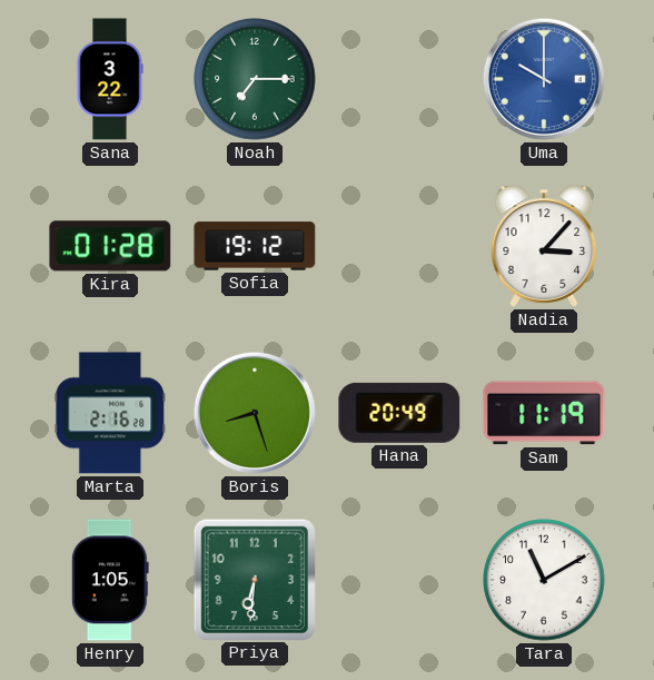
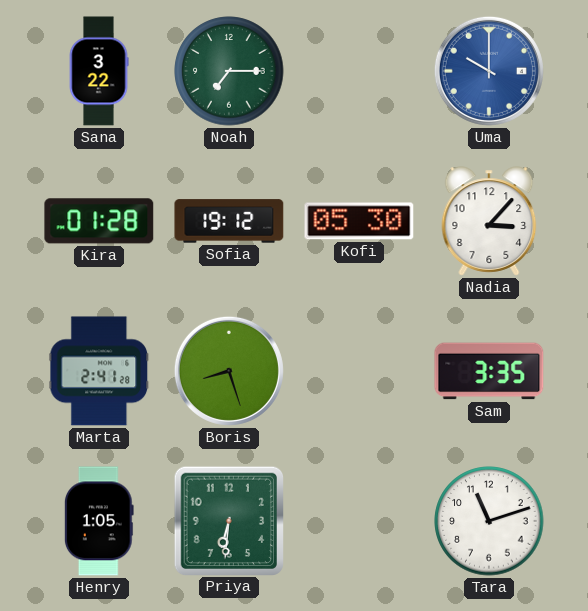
Kofi: none -> 05:30 (359, 221)
Marta: 2:16 -> 2:41 (99, 371)
Hana: 20:49 -> none (399, 413)
Sam: 11:19 -> 3:35 (489, 371)
Tara: 11:10 -> 11:12 (489, 521)
